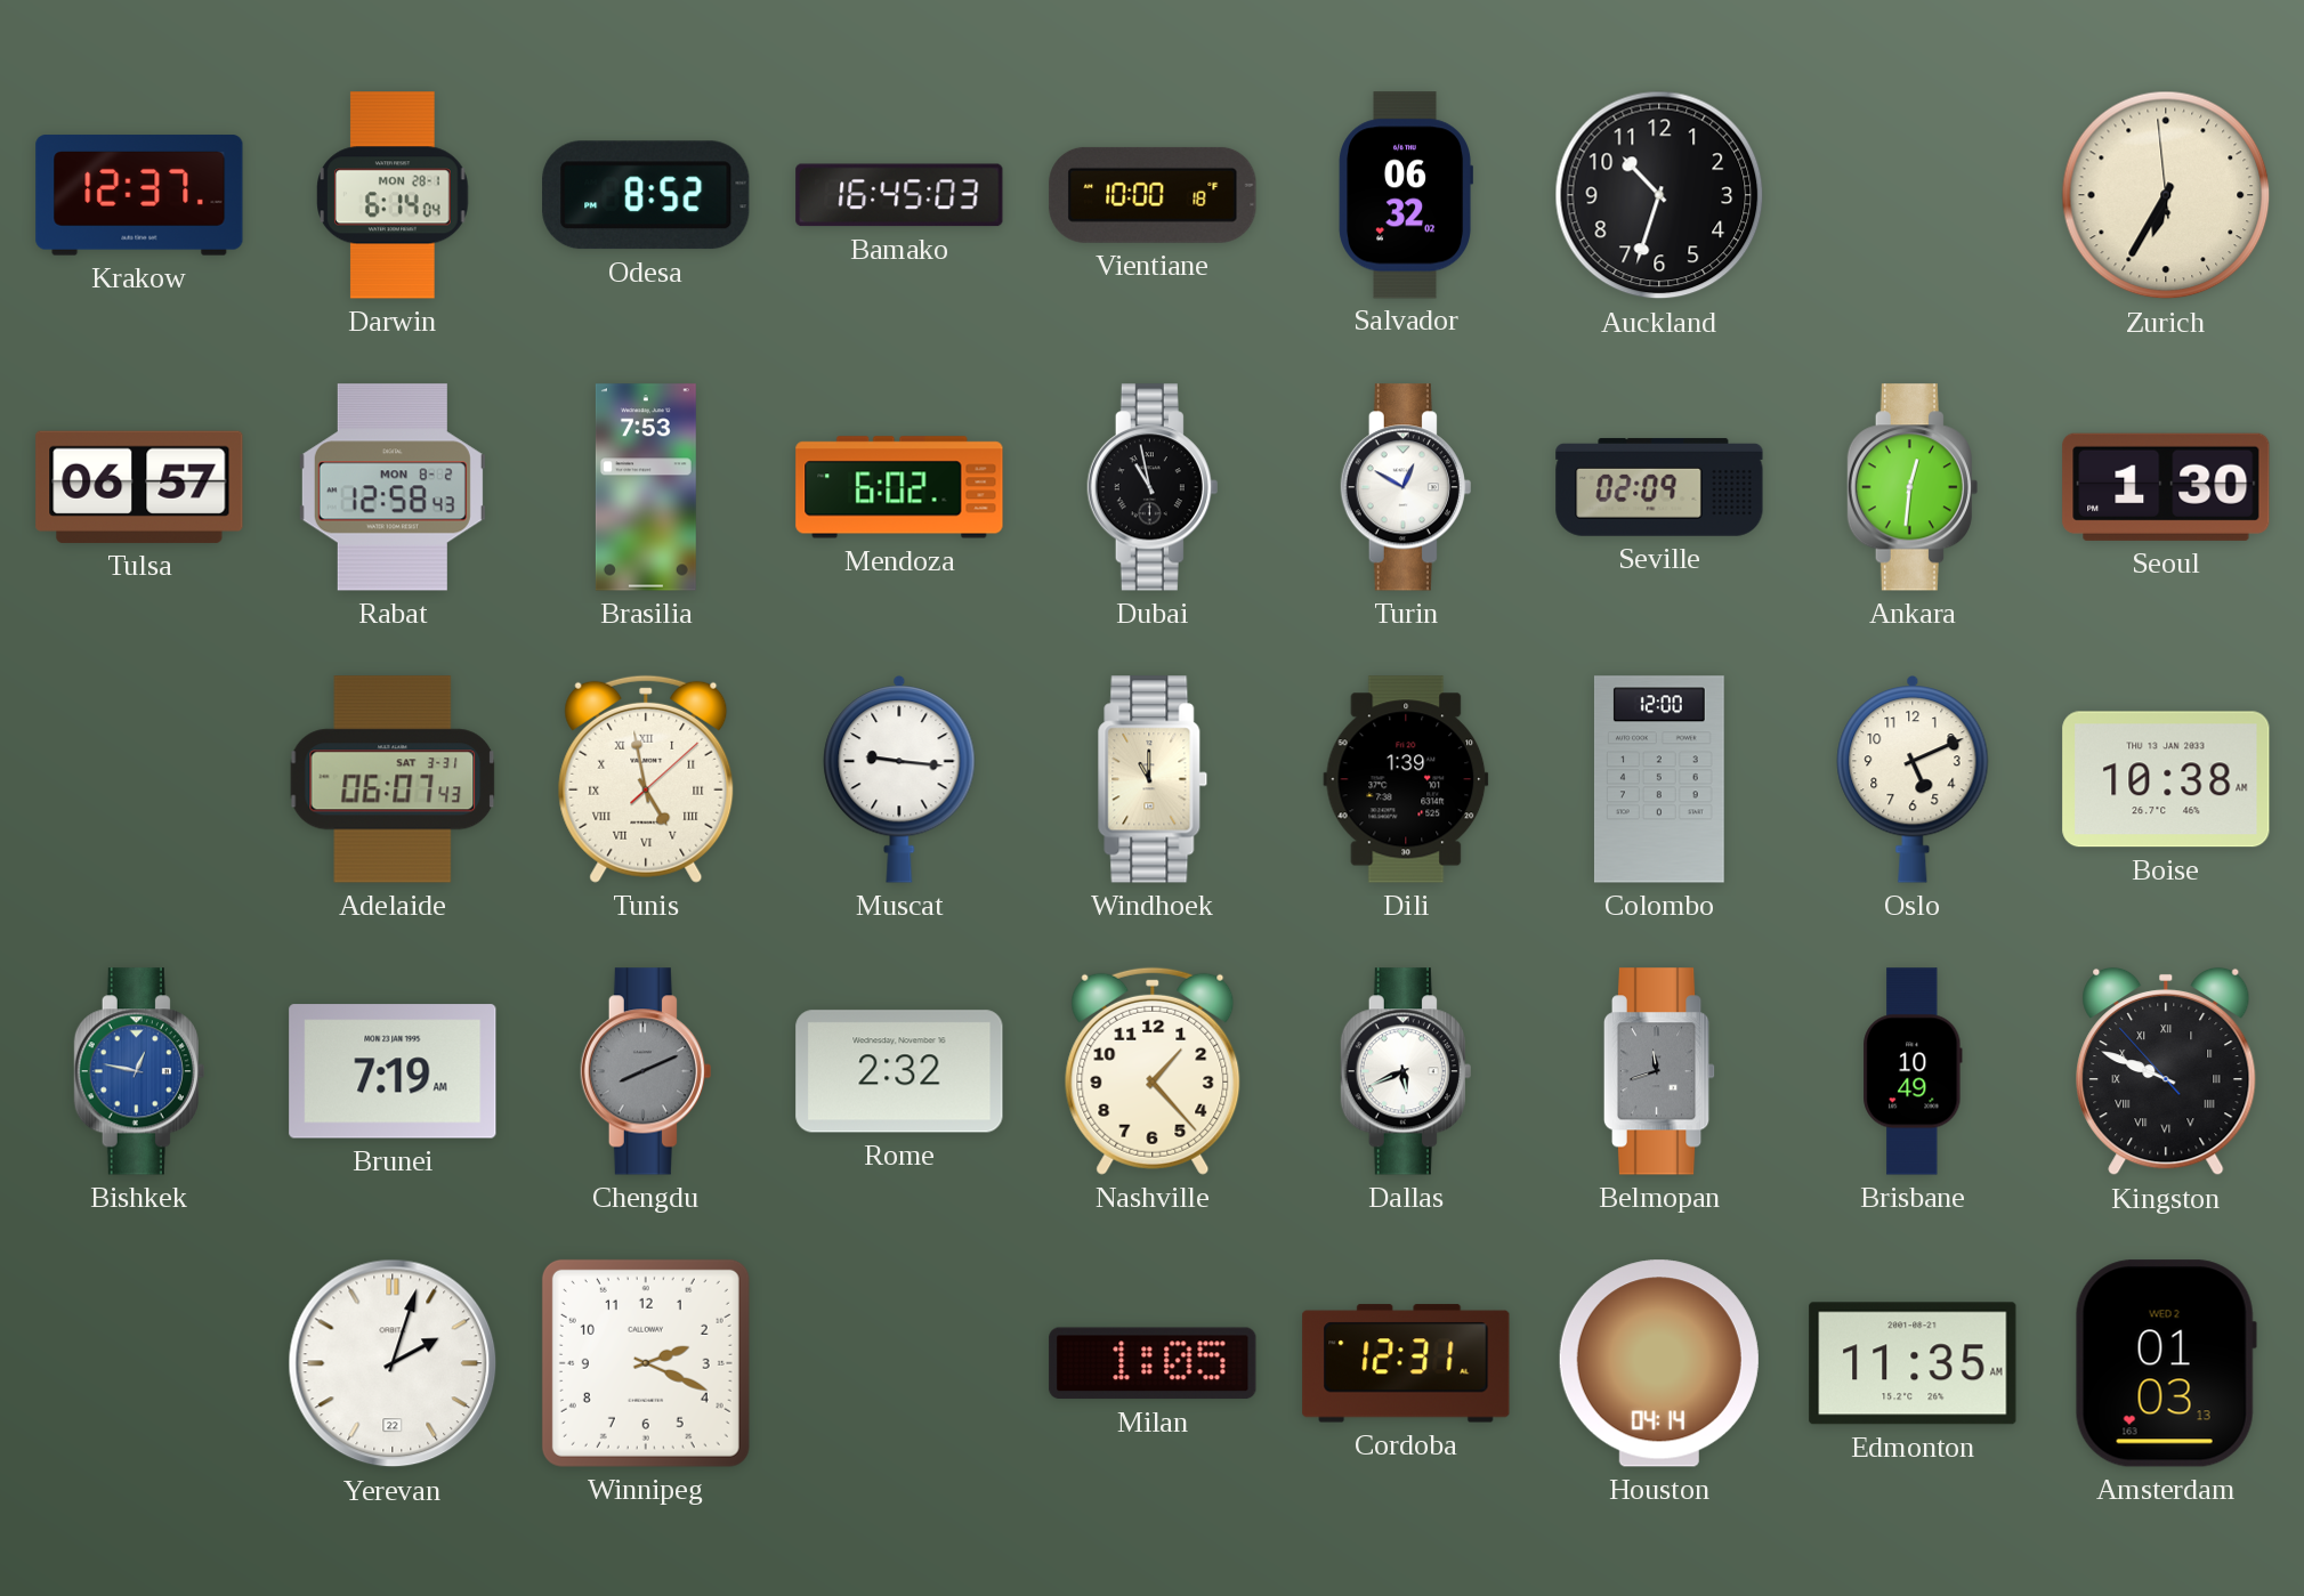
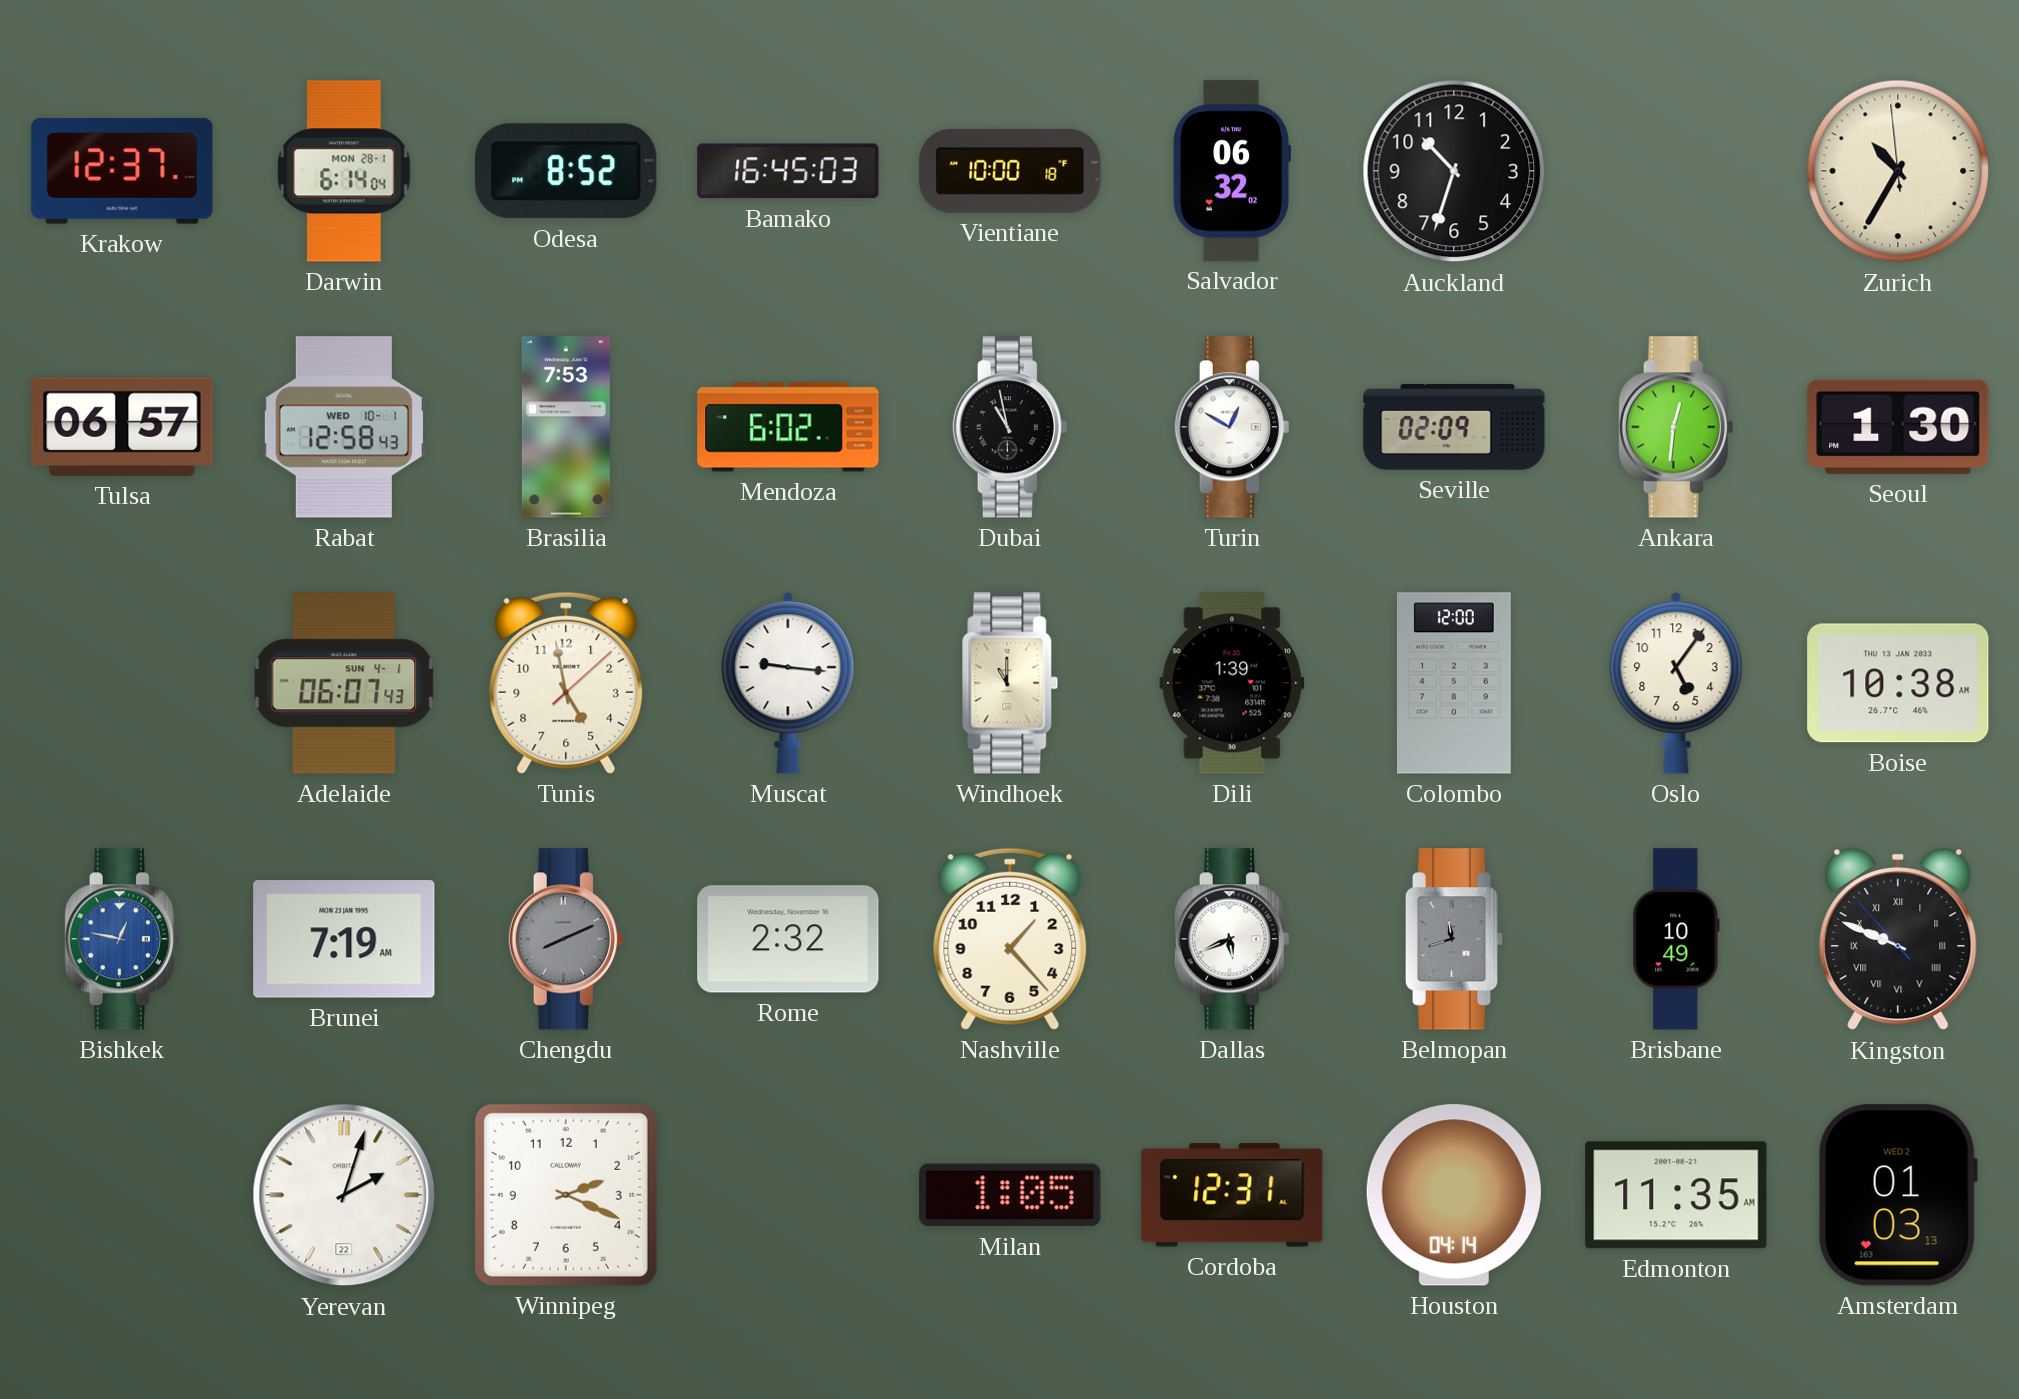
Zurich: 6:34 -> 10:34 (1898, 171)
Rabat date: MON 8-2 -> WED 10-1 (344, 427)
Adelaide date: SAT 3-31 -> SUN 4-1 (344, 683)
Tunis numerals: Roman -> Arabic (566, 683)
Oslo: 5:11 -> 5:06 (1676, 683)
